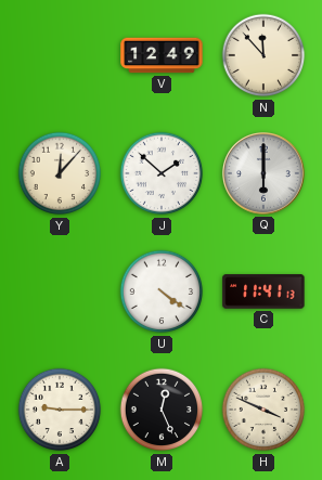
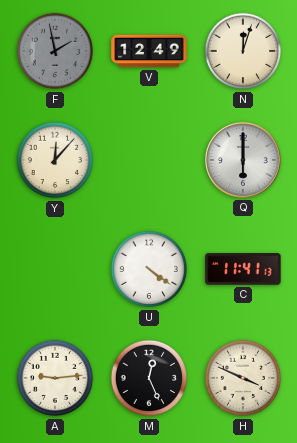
F: none -> 1:58 (55, 51)
N: 11:53 -> 12:03 (243, 51)
J: 1:52 -> none (162, 173)
A: 9:15 -> 9:14 (55, 378)
